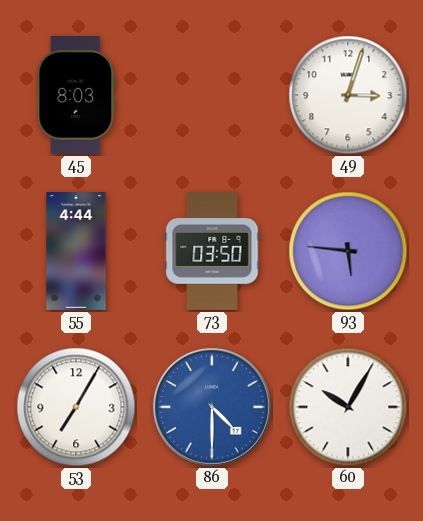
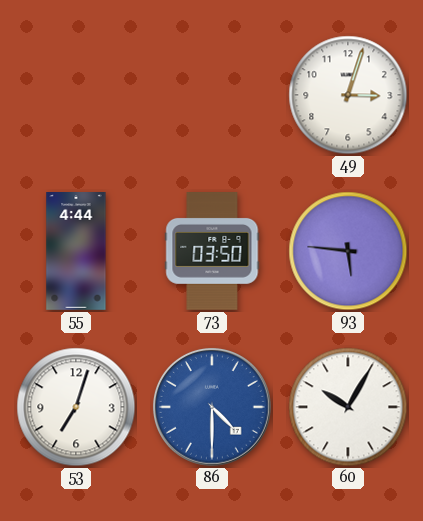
45: 8:03 -> none (76, 96)
53: 7:05 -> 7:03 (76, 407)
